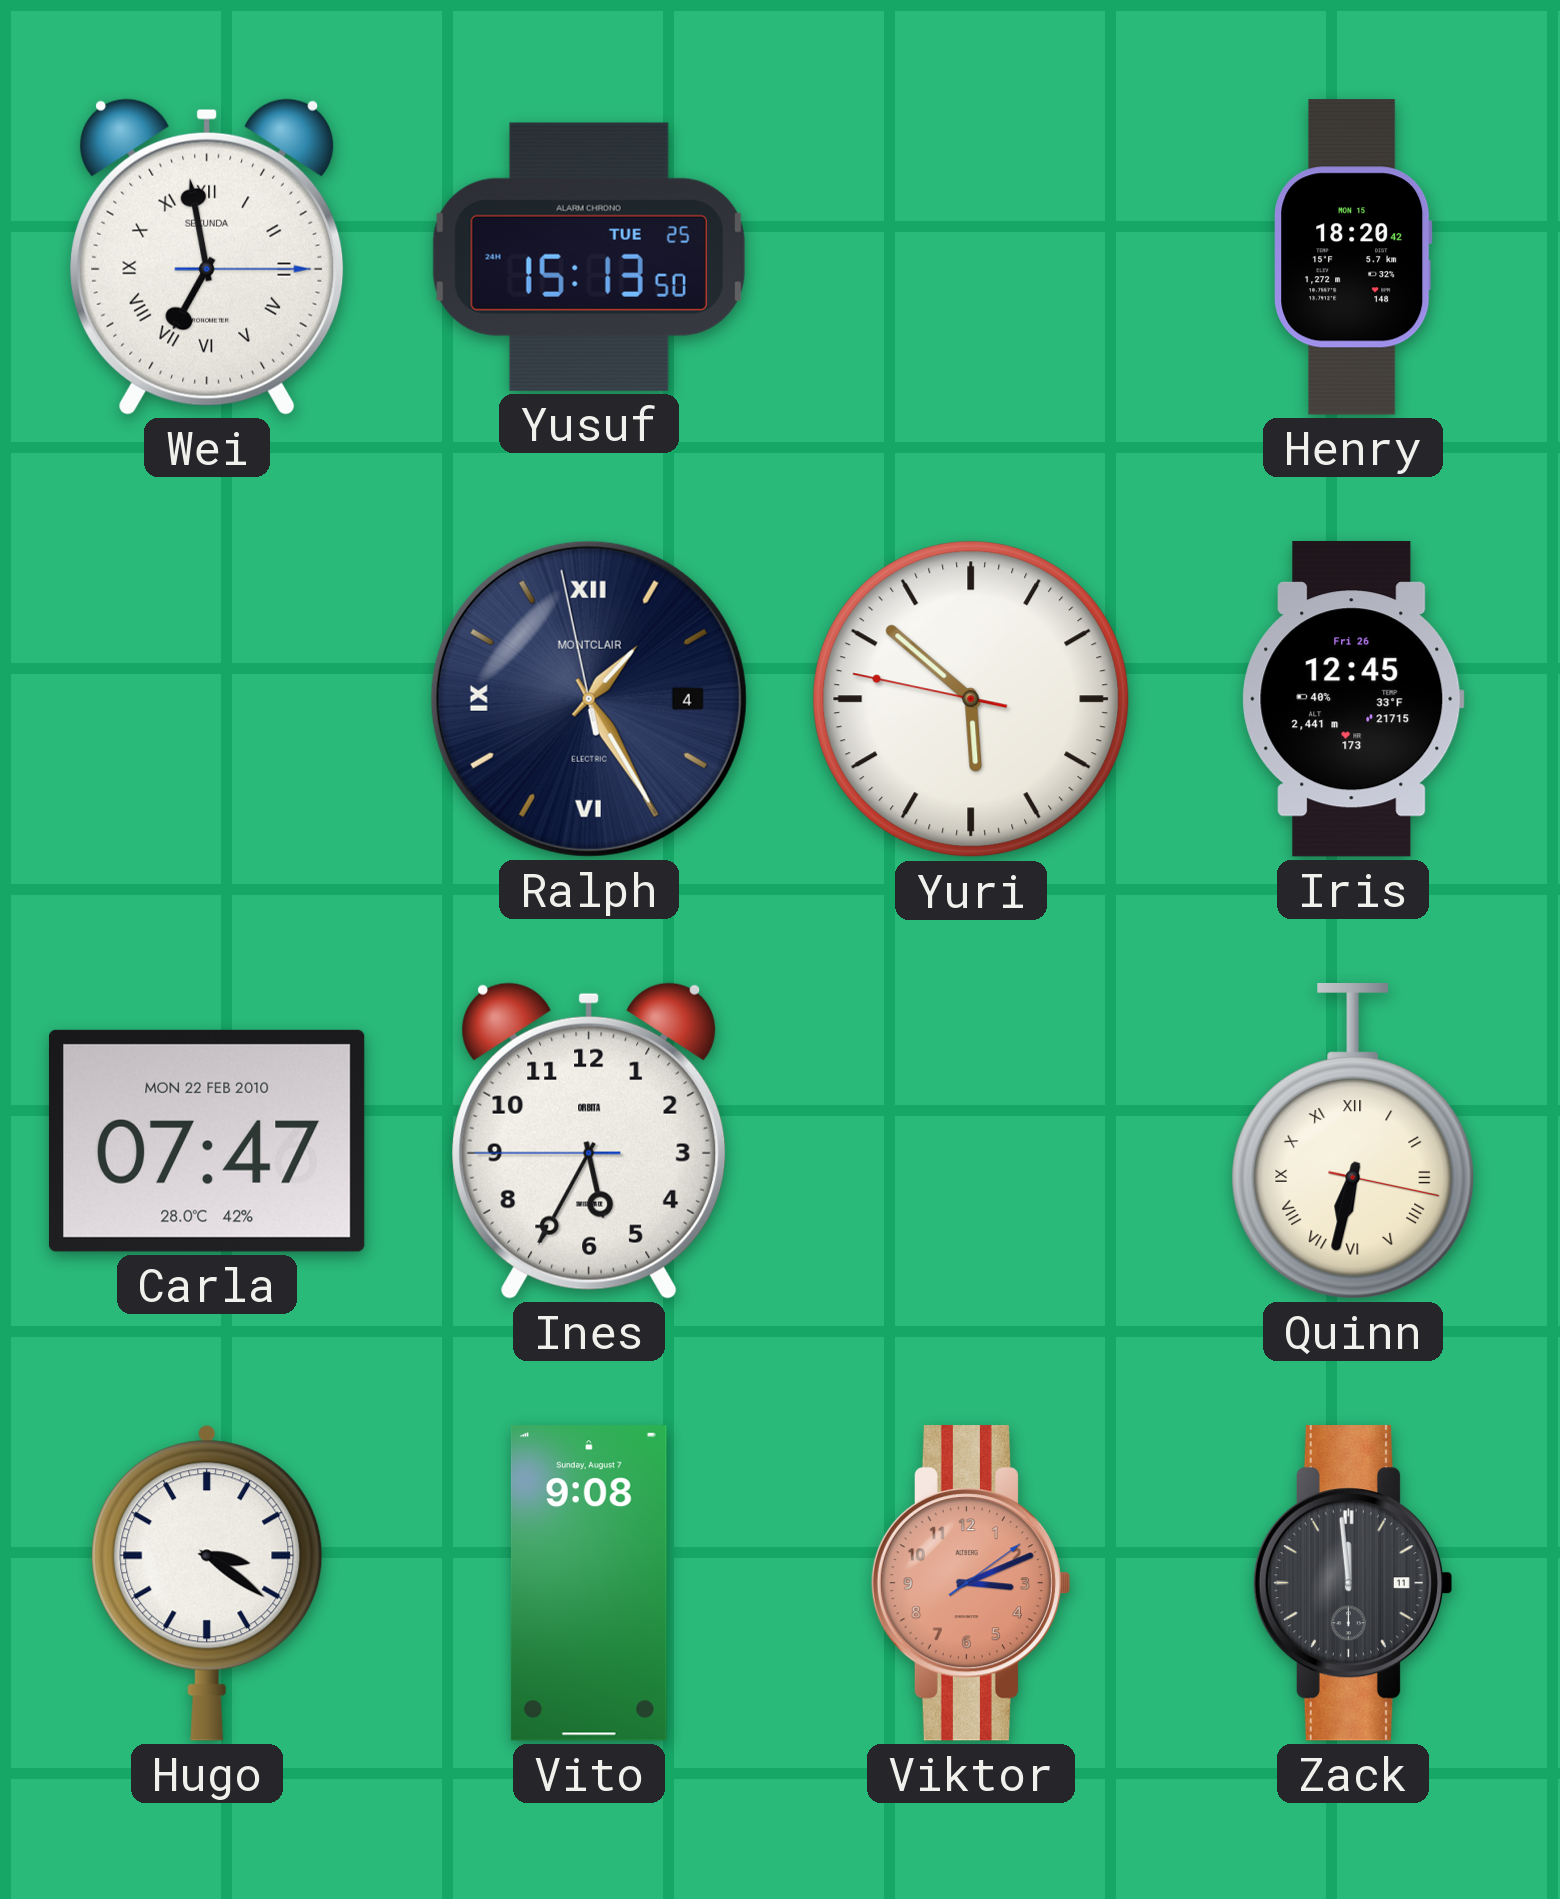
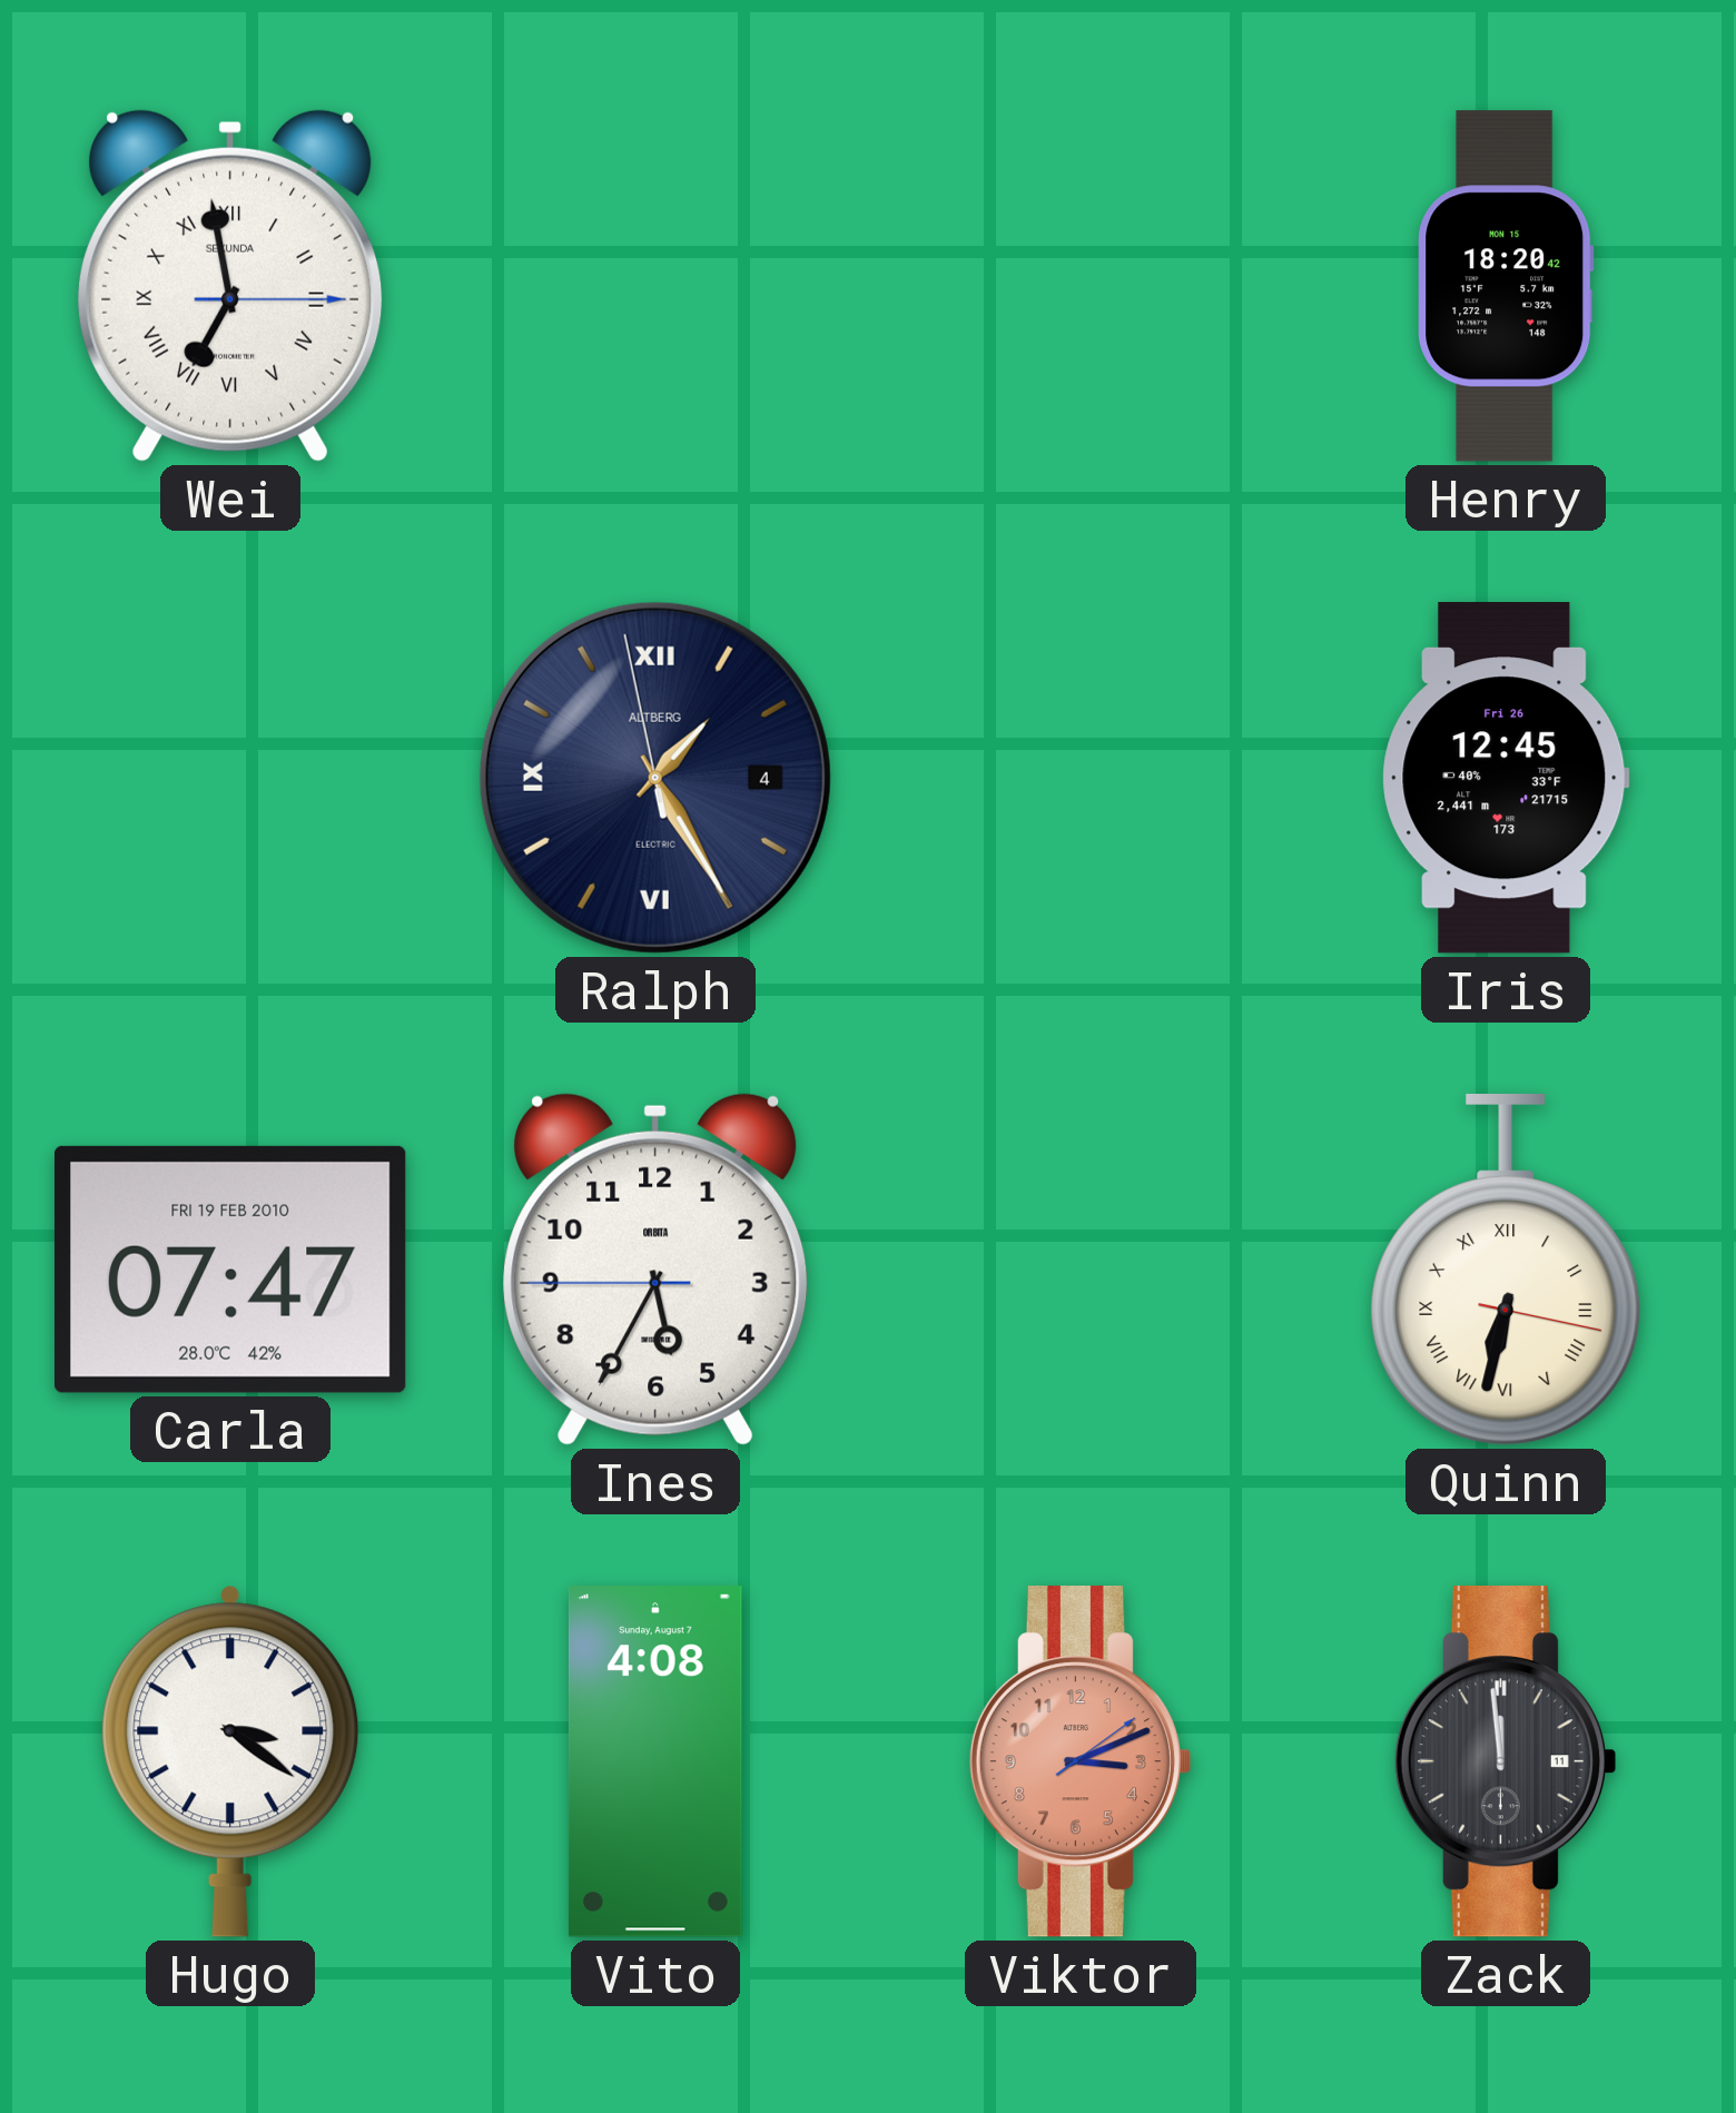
Yusuf: 15:13 -> none (589, 257)
Ralph brand: MONTCLAIR -> ALTBERG (655, 778)
Yuri: 5:51 -> none (971, 699)
Carla date: MON 22 FEB 2010 -> FRI 19 FEB 2010 (230, 1270)
Vito: 9:08 -> 4:08 (655, 1761)
